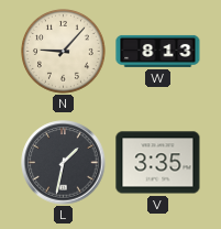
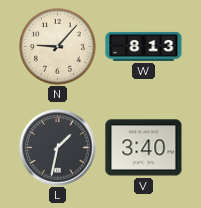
V: 3:35 -> 3:40 (144, 148)
